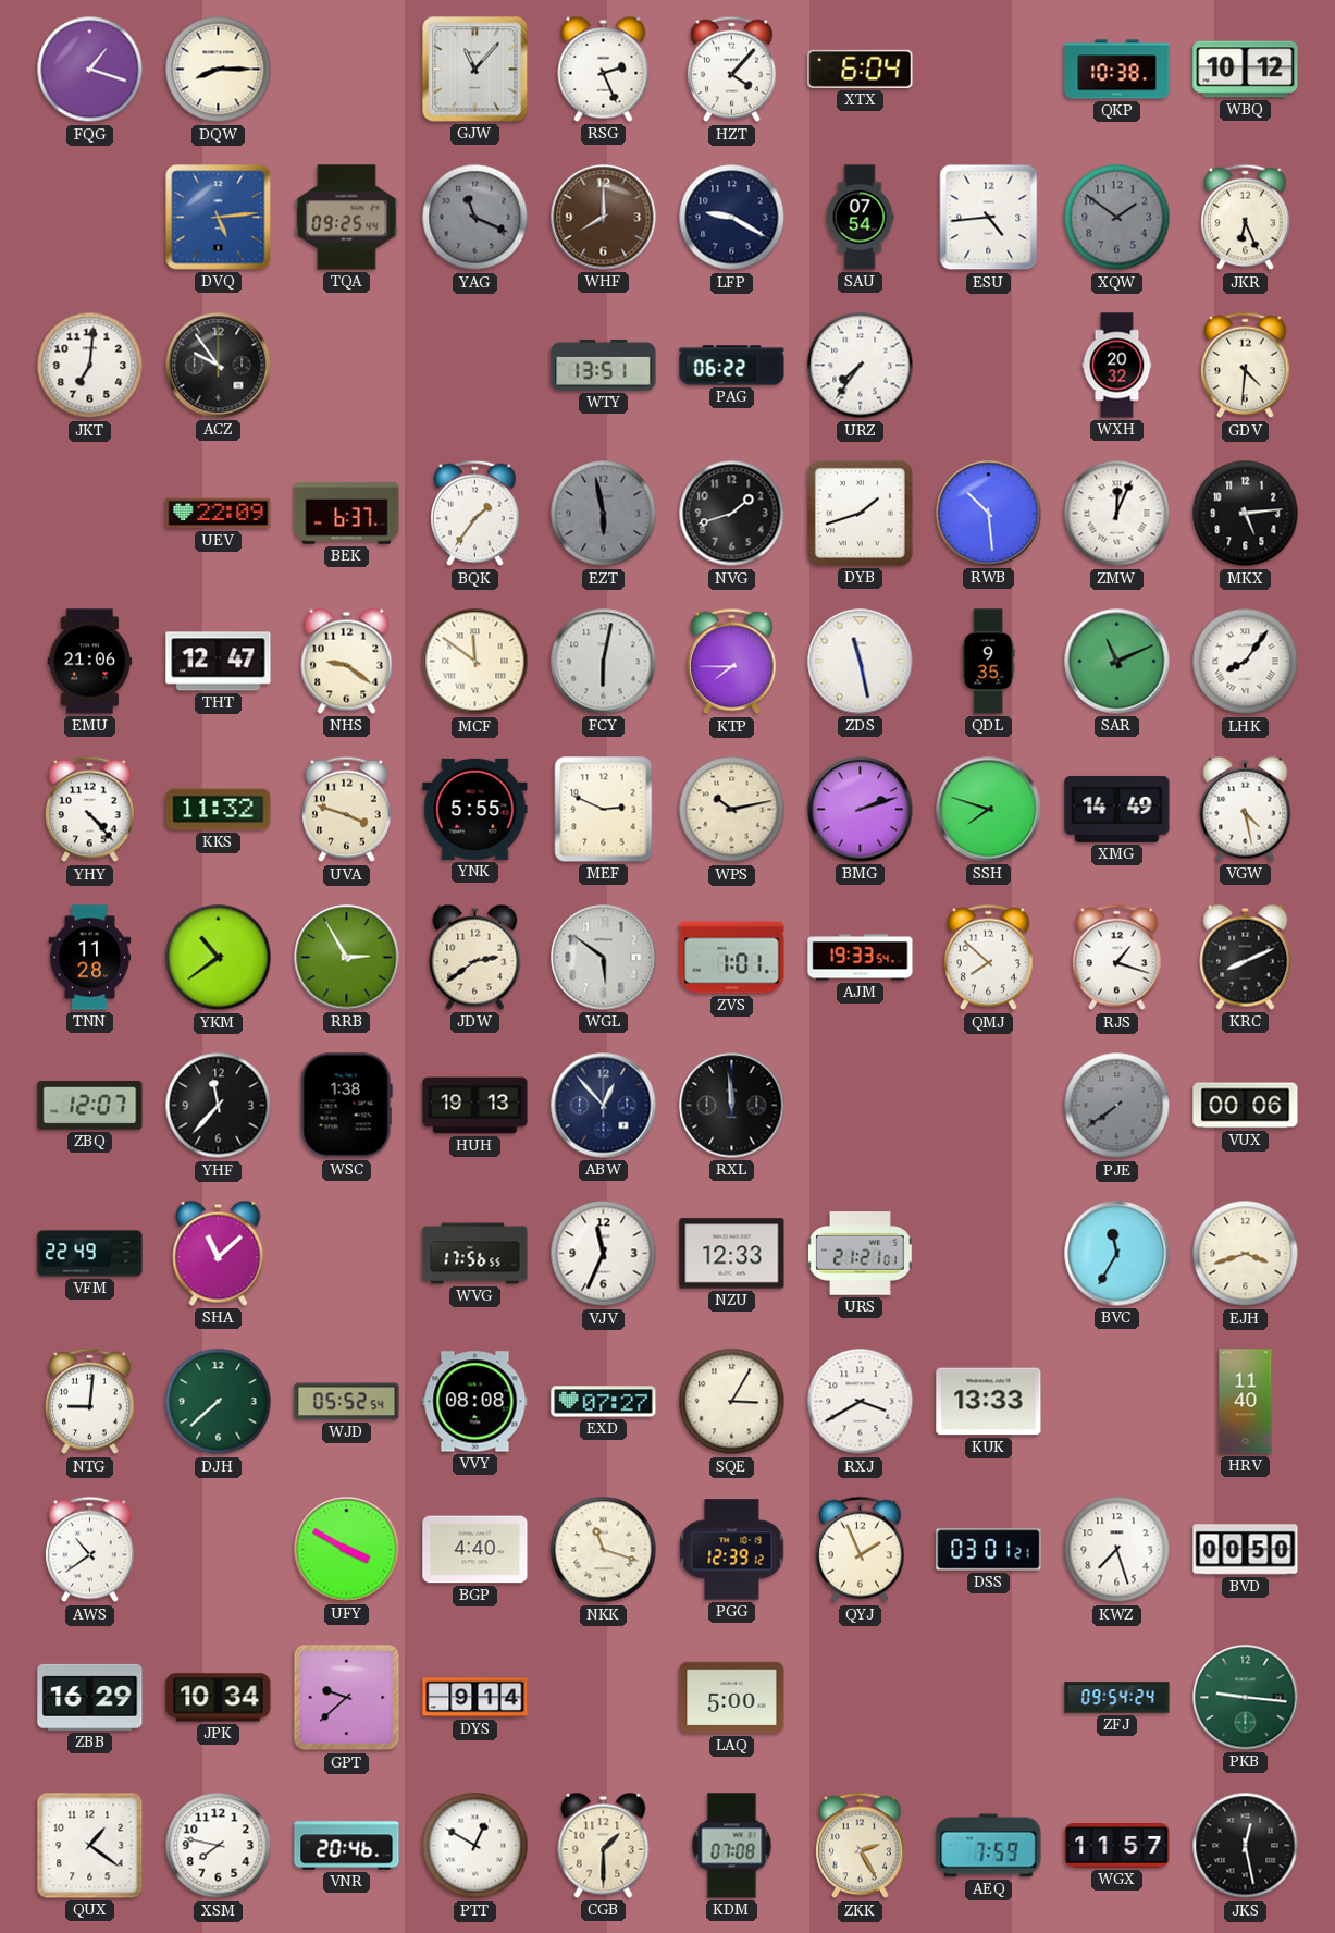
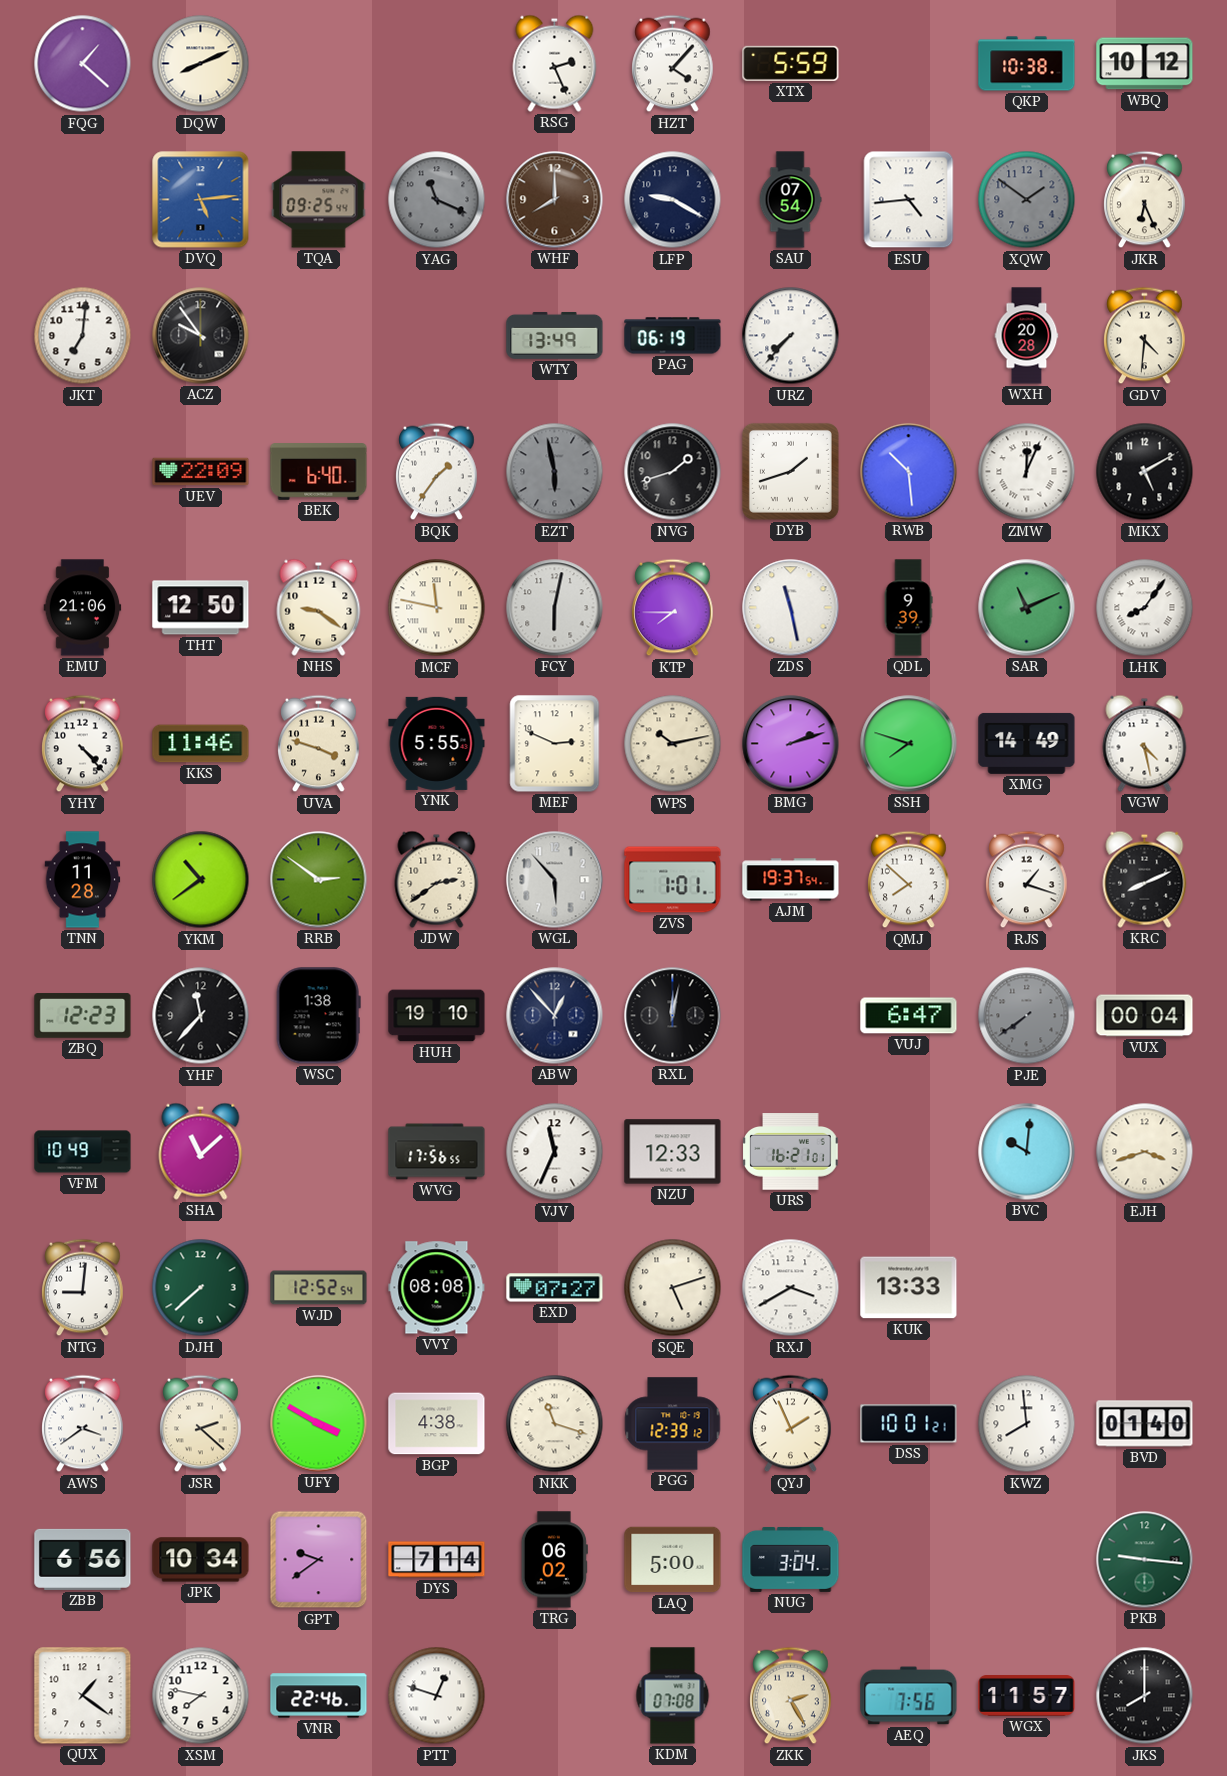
FQG: 1:18 -> 1:22 (83, 64)
DQW: 8:15 -> 8:11 (201, 64)
GJW: 11:07 -> none (475, 70)
XTX: 6:04 -> 5:59 (791, 63)
WTY: 13:51 -> 13:49 (555, 335)
PAG: 06:22 -> 06:19 (673, 336)
URZ: 7:36 -> 7:37 (791, 336)
WXH: 20:32 -> 20:28 (1027, 336)
BEK: 6:37 -> 6:40 (319, 472)
MKX: 5:14 -> 5:10 (1145, 472)
THT: 12:47 -> 12:50 (201, 608)
MCF: 11:51 -> 11:47 (437, 608)
QDL: 9:35 -> 9:39 (908, 608)
KKS: 11:32 -> 11:46 (201, 744)
RRB: 2:55 -> 2:51 (319, 880)
WGL: 5:51 -> 5:53 (555, 880)
AJM: 19:33 -> 19:37 (791, 880)
ZBQ: 12:07 -> 12:23 (83, 1016)
HUH: 19:13 -> 19:10 (437, 1016)
RXL: 11:59 -> 12:02 (673, 1016)
VUJ: none -> 6:47 (909, 1016)
VUX: 00:06 -> 00:04 (1145, 1016)
VFM: 22:49 -> 10:49 (83, 1152)
URS: 21:21 -> 16:21 (791, 1152)
BVC: 11:35 -> 10:01 (1027, 1152)
WJD: 05:52 -> 12:52 (319, 1288)
SQE: 3:05 -> 5:12 (673, 1288)
HRV: 11:40 -> none (1246, 1402)
AWS: 10:39 -> 3:39 (83, 1424)
JSR: none -> 2:22 (201, 1424)
BGP: 4:40 -> 4:38 (437, 1424)
DSS: 03:01 -> 10:01 (909, 1424)
KWZ: 7:27 -> 7:59 (1027, 1424)
BVD: 00:50 -> 01:40 (1145, 1424)
ZBB: 16:29 -> 6:56 (83, 1559)
GPT: 9:38 -> 9:39 (319, 1560)
DYS: 9:14 -> 7:14 (437, 1560)
TRG: none -> 06:02 (554, 1560)
NUG: none -> 3:04 (791, 1559)
ZFJ: 09:54 -> none (1117, 1698)
VNR: 20:46 -> 22:46 (319, 1696)
PTT: 12:50 -> 12:48 (437, 1696)
CGB: 1:30 -> none (604, 1845)
AEQ: 7:59 -> 7:56 (909, 1696)
JKS: 12:28 -> 8:00 (1145, 1696)
